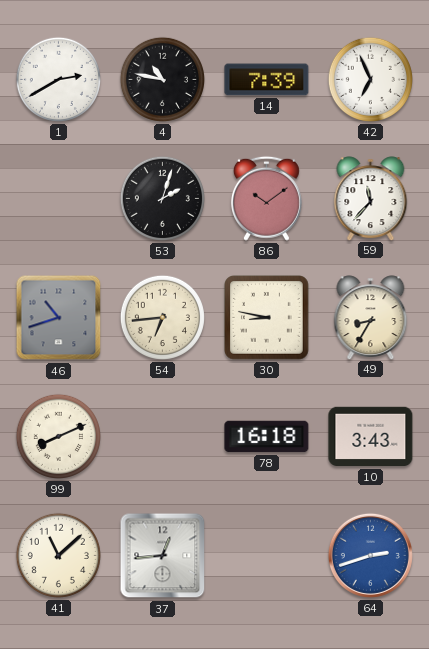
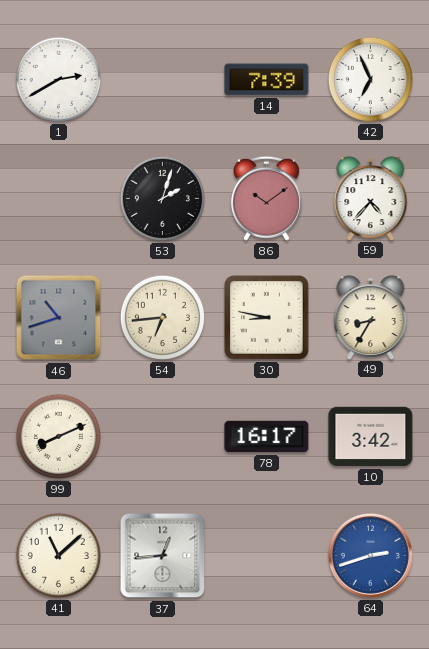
4: 10:47 -> none (162, 79)
59: 11:37 -> 4:37 (371, 198)
78: 16:18 -> 16:17 (267, 437)
10: 3:43 -> 3:42 (371, 437)
